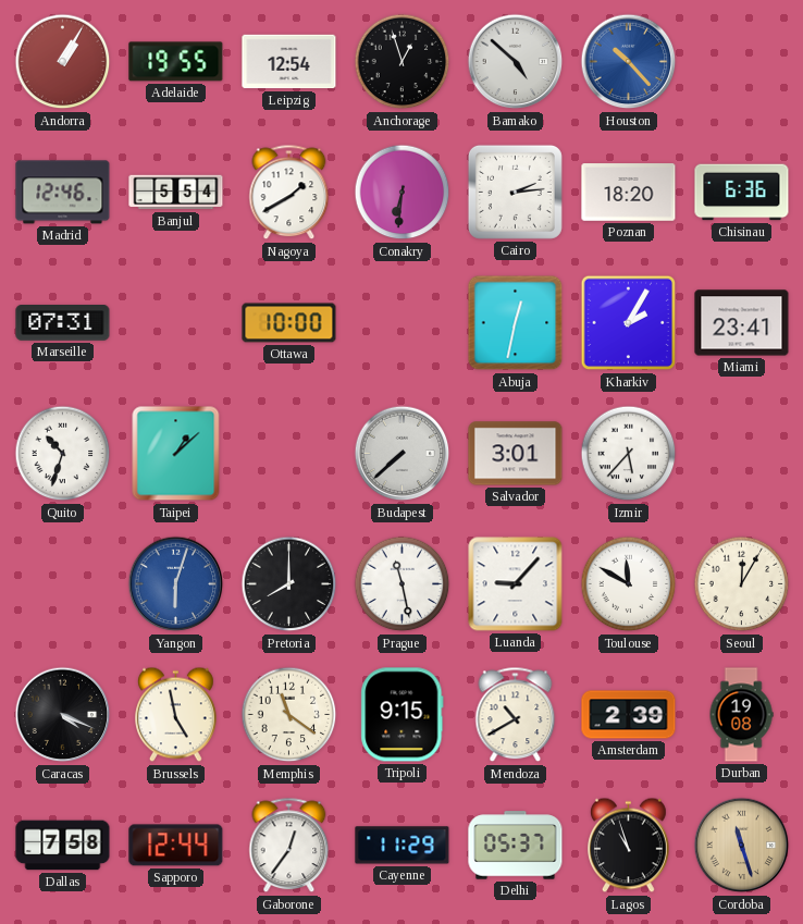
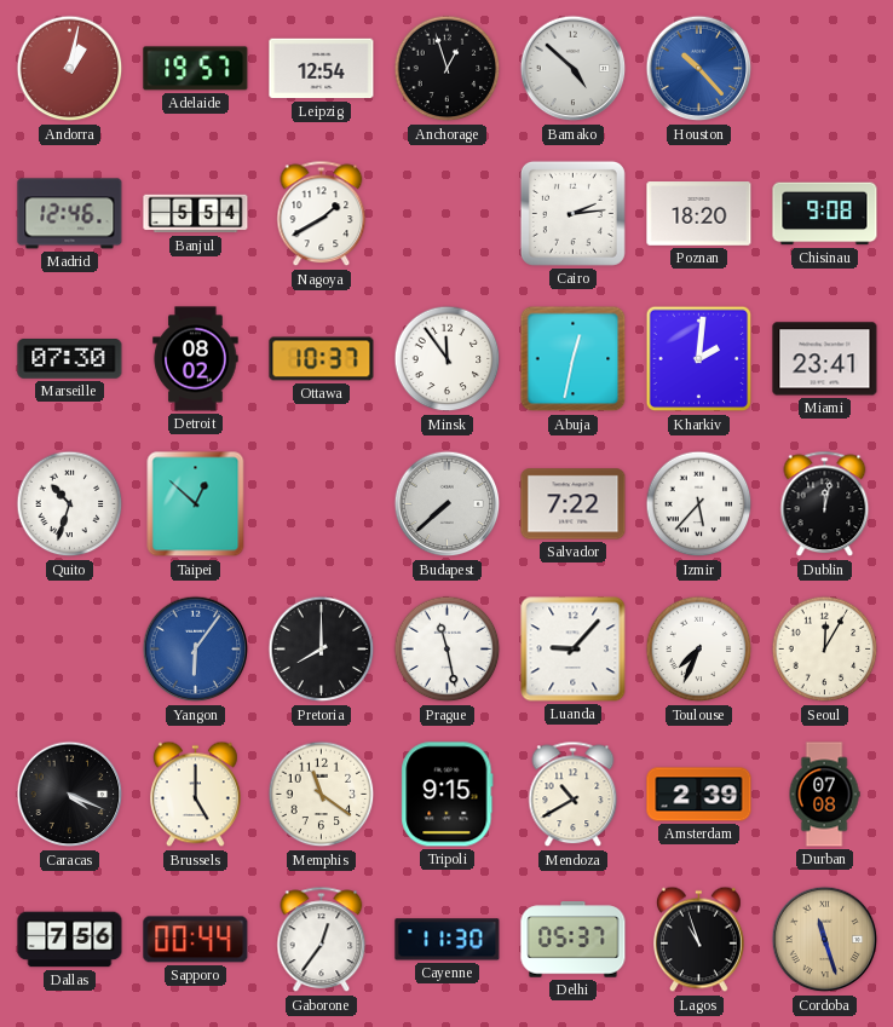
Andorra: 1:05 -> 1:02 (70, 69)
Adelaide: 19:55 -> 19:57 (196, 69)
Conakry: 6:31 -> none (403, 193)
Chisinau: 6:36 -> 9:08 (825, 214)
Marseille: 07:31 -> 07:30 (70, 359)
Detroit: none -> 08:02 (196, 359)
Ottawa: 10:00 -> 10:37 (322, 359)
Minsk: none -> 11:54 (448, 359)
Kharkiv: 2:05 -> 2:01 (699, 359)
Taipei: 1:08 -> 12:52 (196, 504)
Salvador: 3:01 -> 7:22 (574, 504)
Dublin: none -> 12:02 (825, 504)
Yangon: 6:03 -> 6:06 (196, 650)
Toulouse: 11:50 -> 7:34 (699, 650)
Brussels: 4:58 -> 5:00 (196, 795)
Durban: 19:08 -> 07:08 (824, 795)
Dallas: 7:58 -> 7:56 (70, 940)
Sapporo: 12:44 -> 00:44 (196, 940)
Cayenne: 11:29 -> 11:30 (448, 940)
